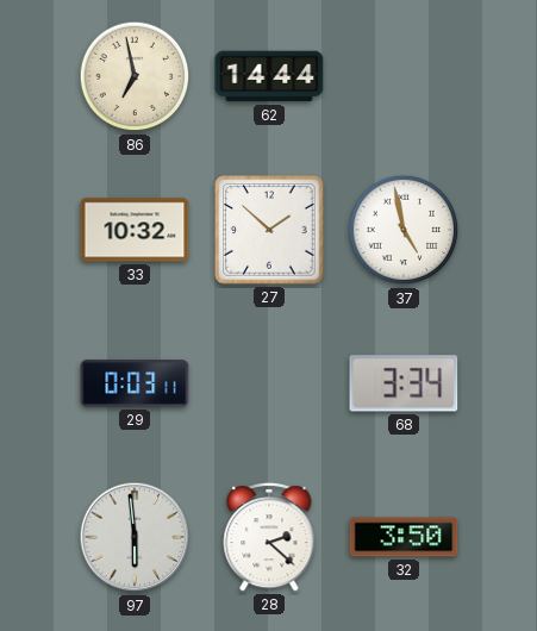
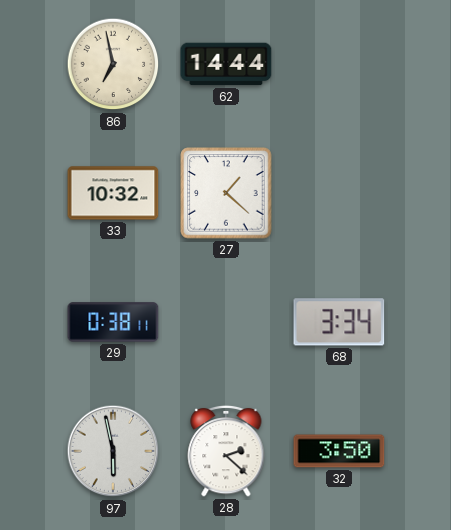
27: 1:52 -> 1:22 (226, 193)
37: 4:58 -> none (404, 230)
29: 0:03 -> 0:38 (113, 322)
97: 5:59 -> 5:58 (113, 451)
